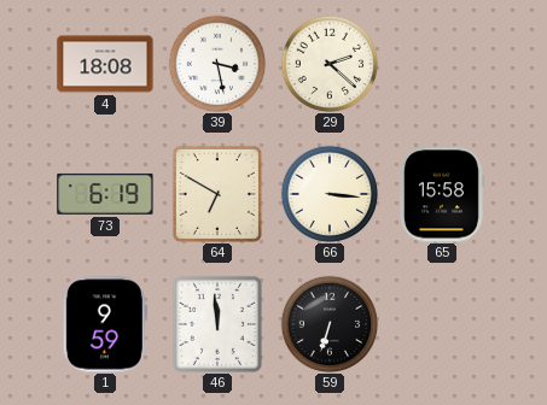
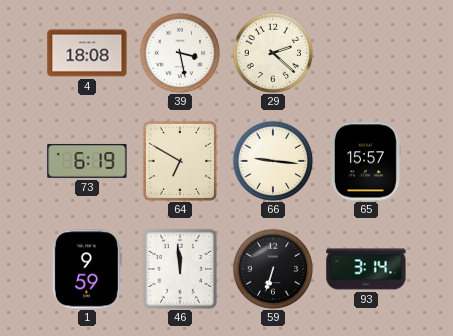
66: 3:16 -> 9:16 (273, 161)
65: 15:58 -> 15:57 (365, 161)
93: none -> 3:14 (366, 269)
